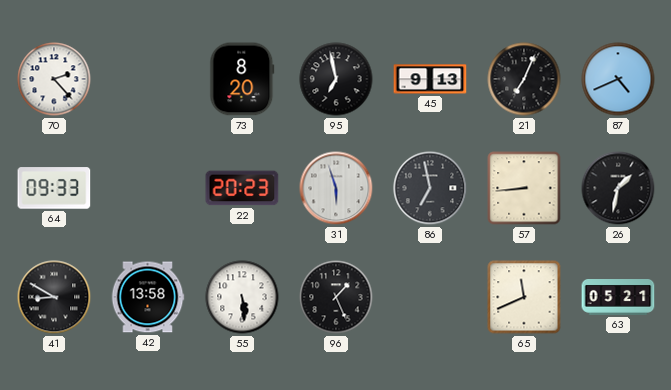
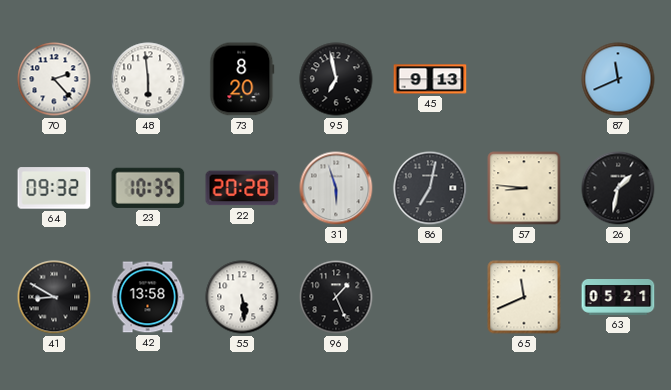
48: none -> 5:59 (148, 79)
21: 7:04 -> none (524, 79)
87: 4:41 -> 11:41 (618, 79)
64: 09:33 -> 09:32 (54, 188)
23: none -> 10:35 (148, 188)
22: 20:23 -> 20:28 (242, 188)
86: 6:58 -> 7:02 (430, 188)
57: 8:44 -> 8:46 (524, 188)
